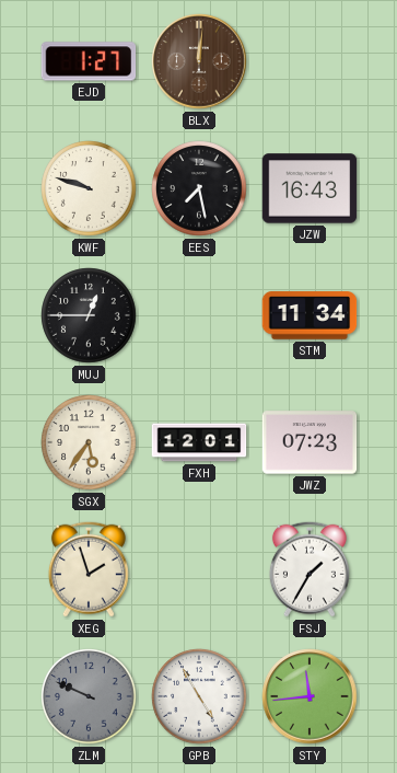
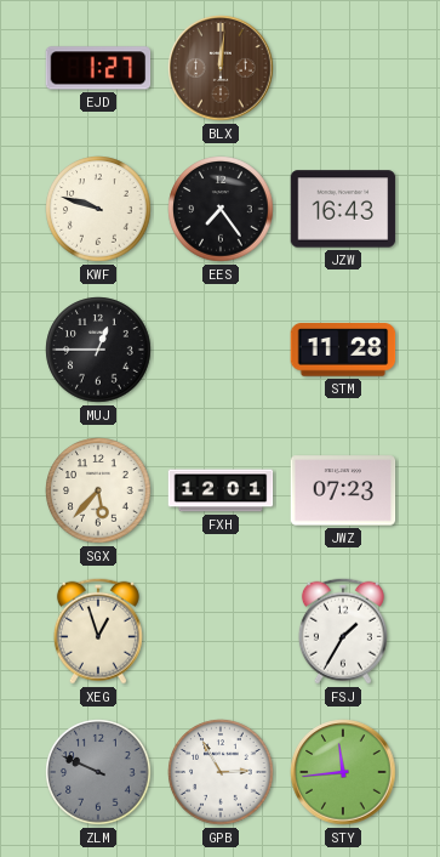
EES: 7:28 -> 7:24 (221, 209)
STM: 11:34 -> 11:28 (343, 350)
SGX: 5:36 -> 5:37 (98, 490)
XEG: 1:57 -> 12:57 (98, 631)
GPB: 4:55 -> 2:55 (221, 772)
